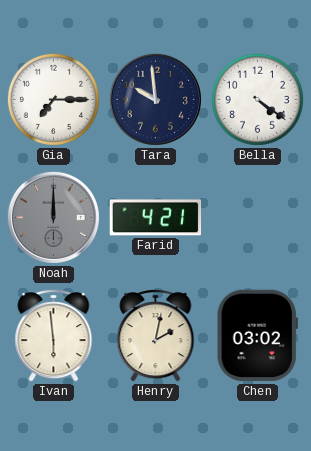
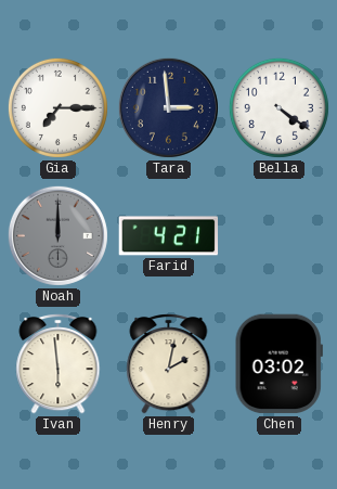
Tara: 9:59 -> 2:59 (168, 107)
